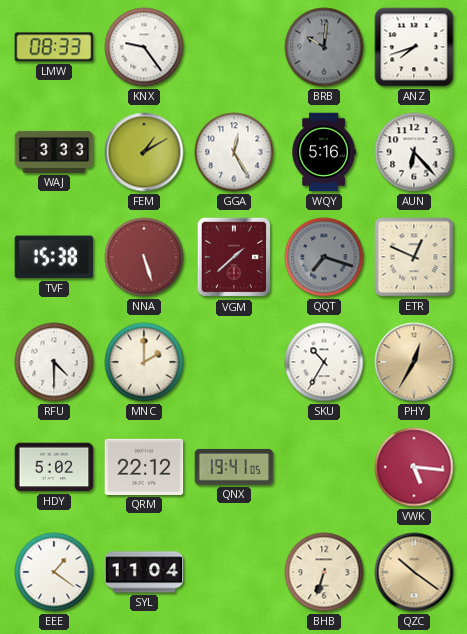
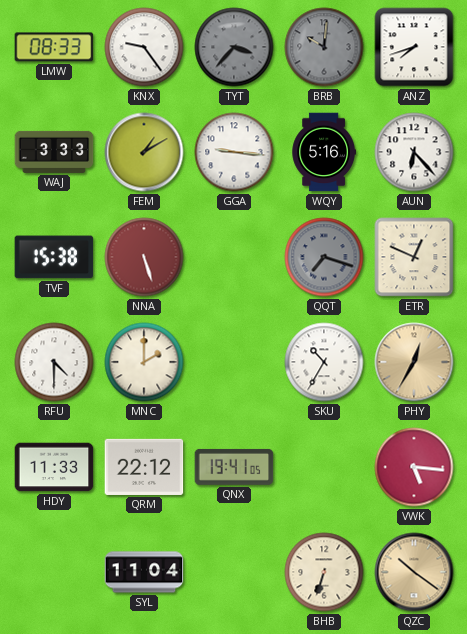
TYT: none -> 3:37 (234, 47)
GGA: 12:25 -> 9:16 (234, 152)
VGM: 1:38 -> none (234, 257)
HDY: 5:02 -> 11:33 (54, 467)
EEE: 1:21 -> none (54, 572)
